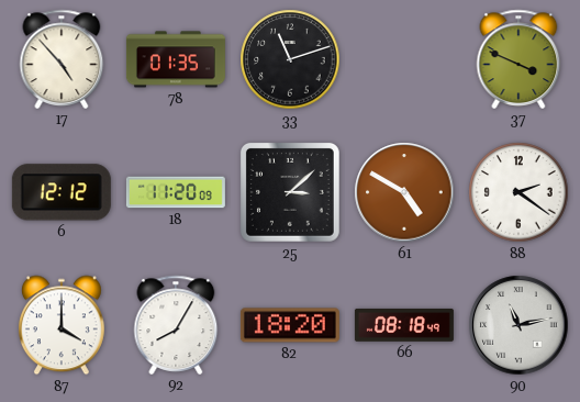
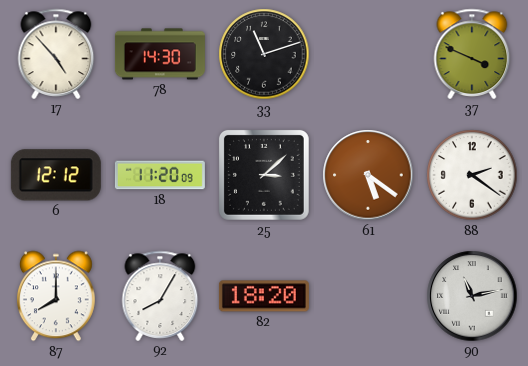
78: 01:35 -> 14:30 (160, 54)
61: 4:50 -> 5:21 (368, 175)
87: 4:00 -> 8:00 (56, 296)
66: 08:18 -> none (404, 325)
